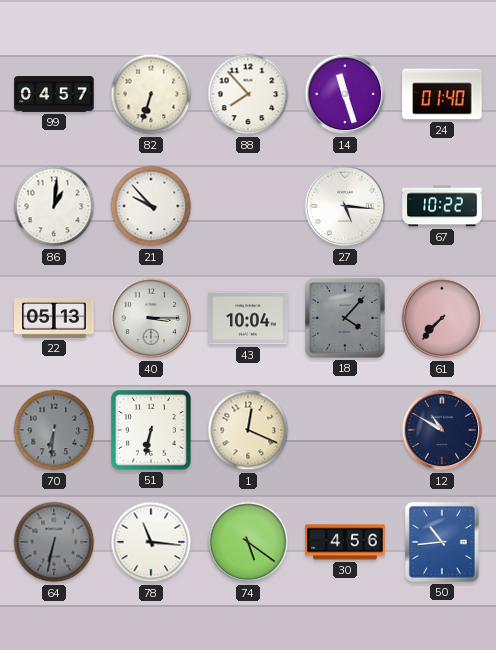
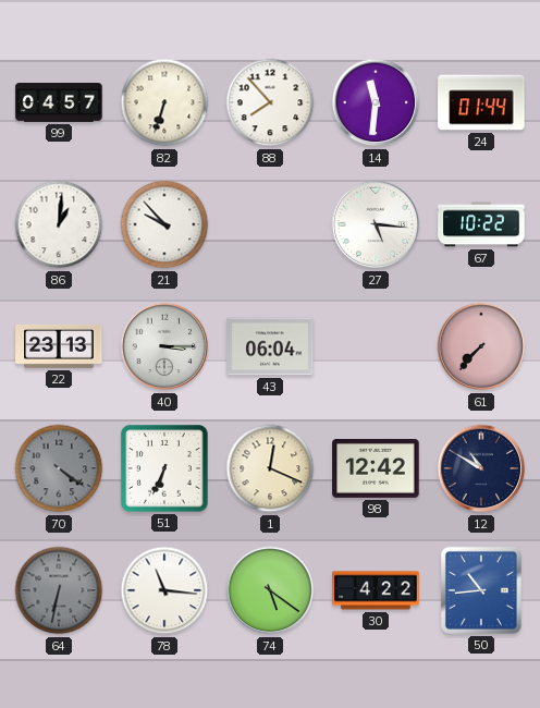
14: 11:27 -> 11:31 (376, 102)
24: 01:40 -> 01:44 (481, 102)
22: 05:13 -> 23:13 (59, 346)
43: 10:04 -> 06:04 (270, 346)
18: 4:07 -> none (345, 318)
70: 6:31 -> 4:21 (59, 468)
51: 6:32 -> 6:34 (164, 468)
98: none -> 12:42 (376, 468)
30: 4:56 -> 4:22 (376, 590)
